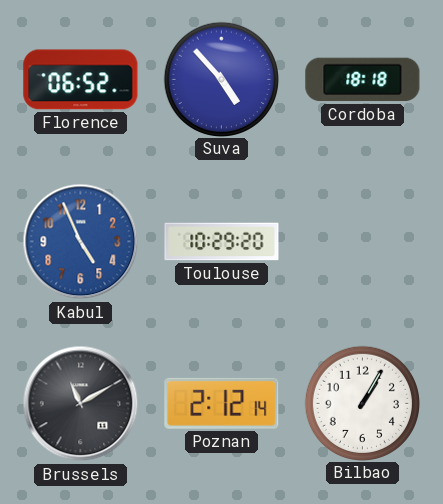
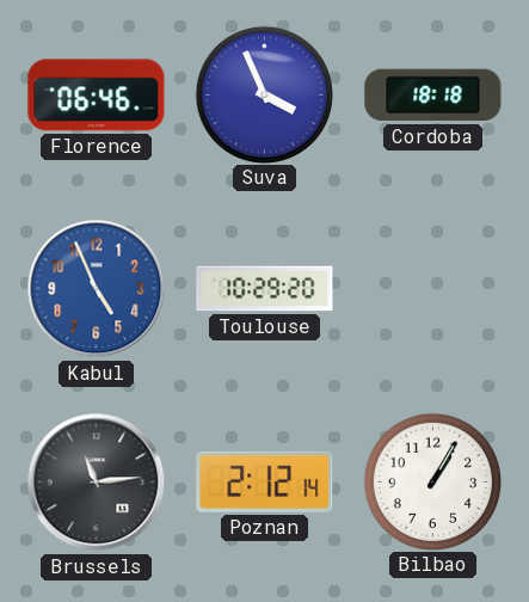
Florence: 06:52 -> 06:46 (97, 96)
Suva: 4:53 -> 3:56 (264, 94)
Brussels: 11:10 -> 11:14 (97, 483)
